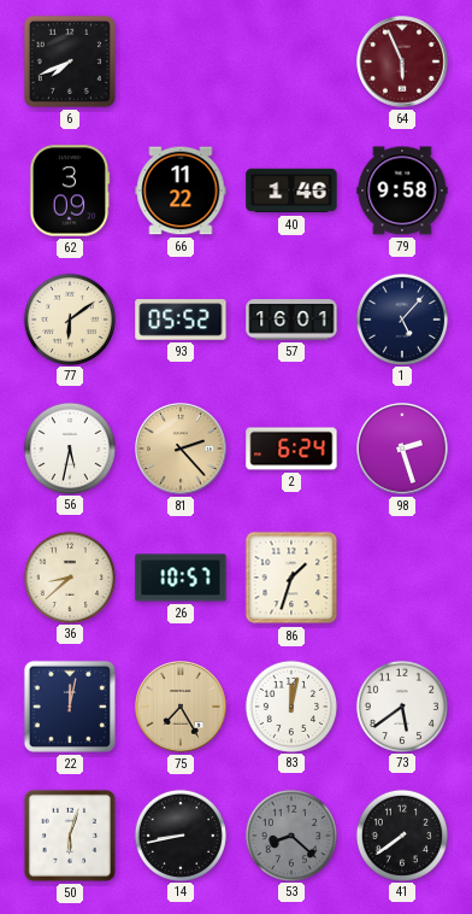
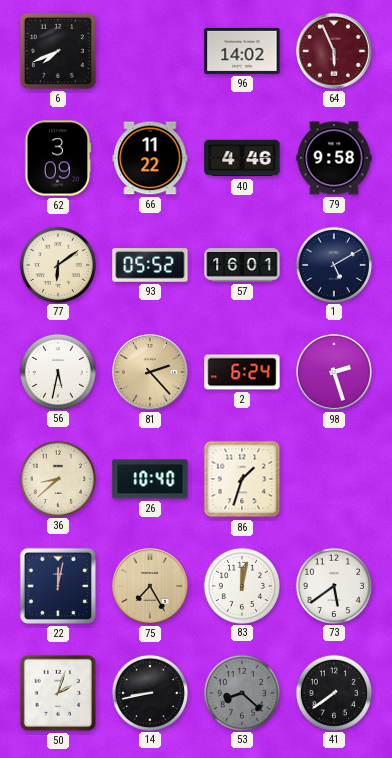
96: none -> 14:02 (242, 51)
40: 1:46 -> 4:46 (242, 158)
1: 5:07 -> 5:10 (333, 264)
26: 10:57 -> 10:40 (150, 479)
50: 6:03 -> 2:03 (58, 693)
